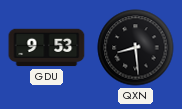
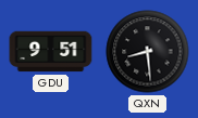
GDU: 9:53 -> 9:51 (51, 52)
